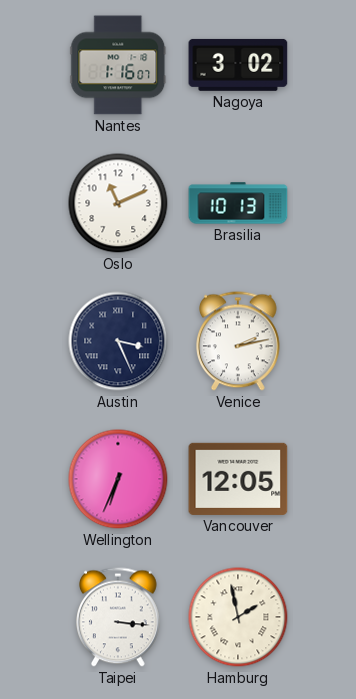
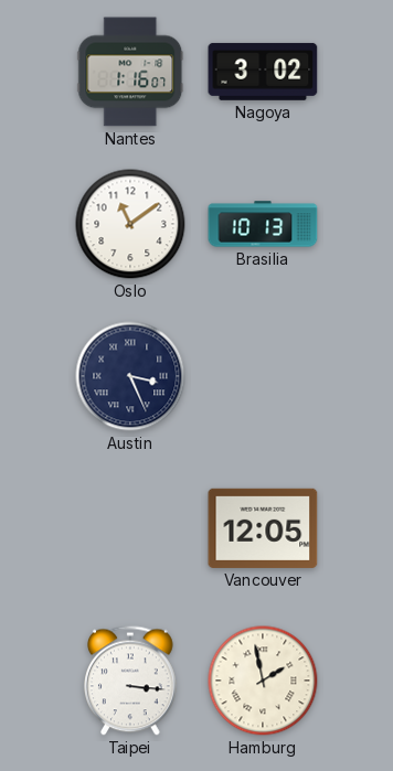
Oslo: 11:11 -> 11:09 (130, 224)
Venice: 2:13 -> none (239, 341)
Wellington: 6:34 -> none (118, 479)
